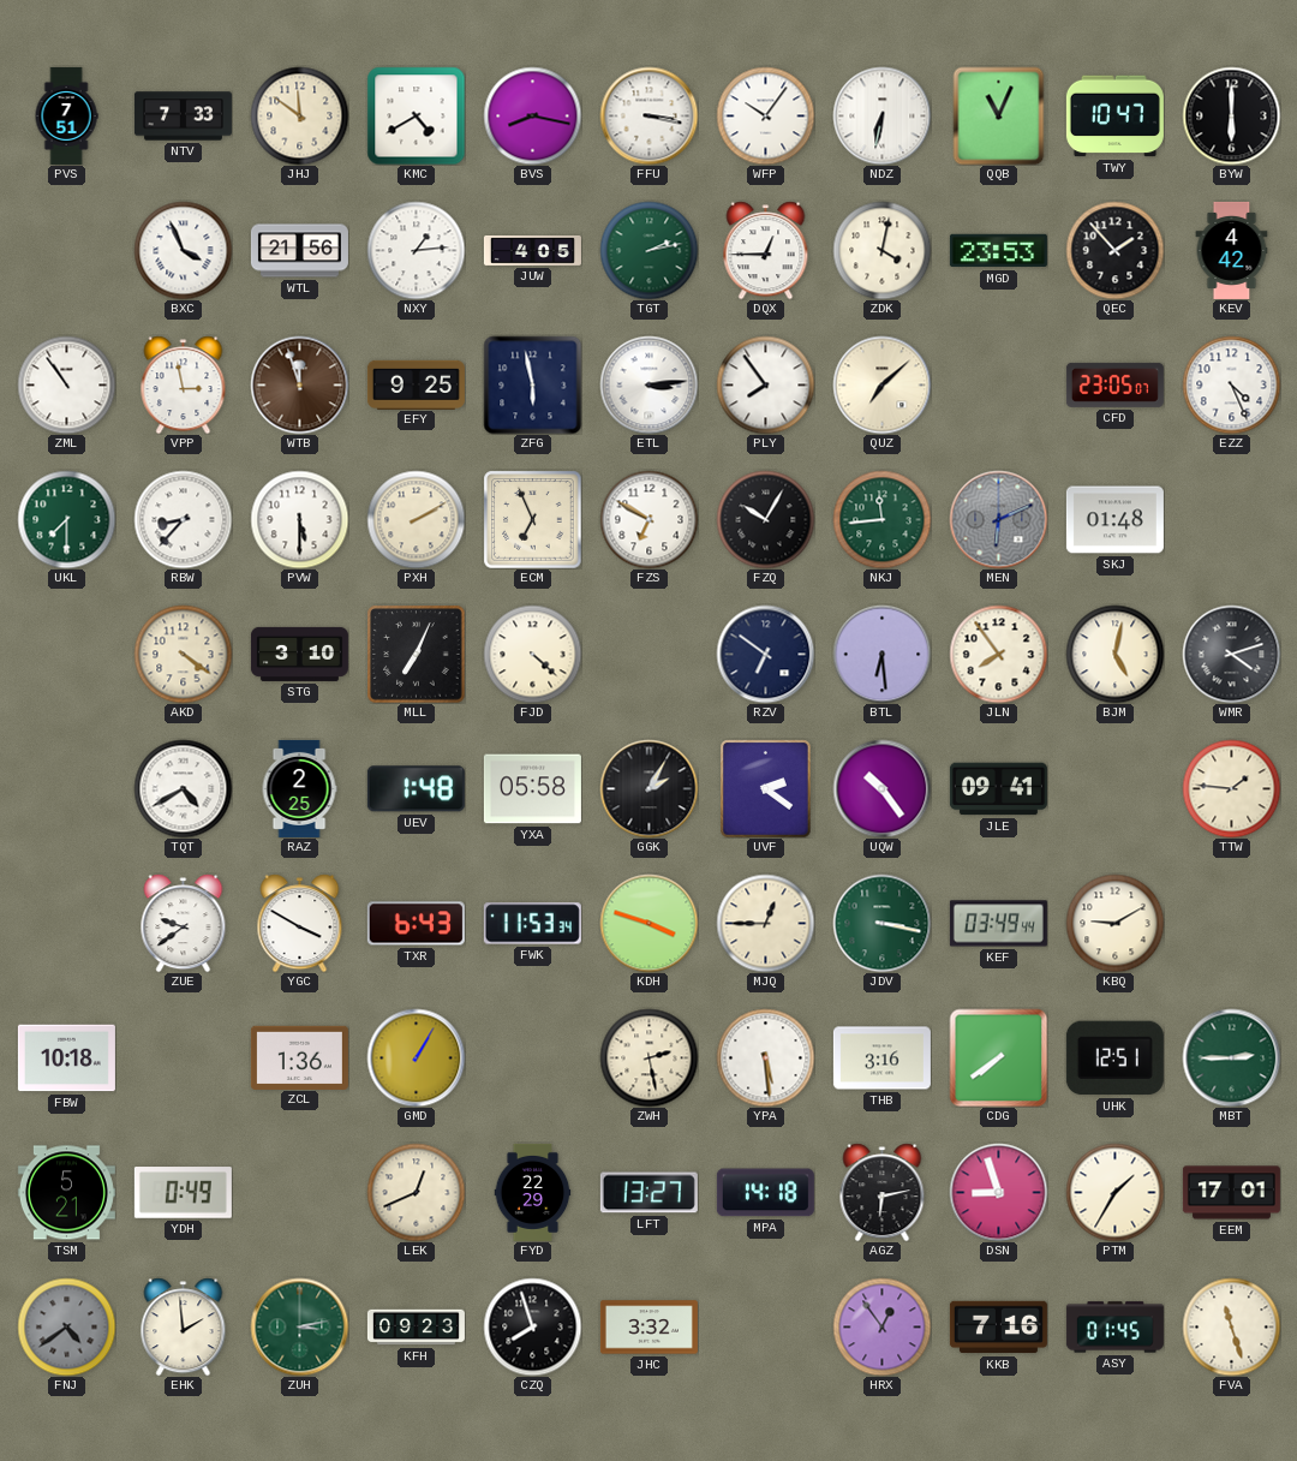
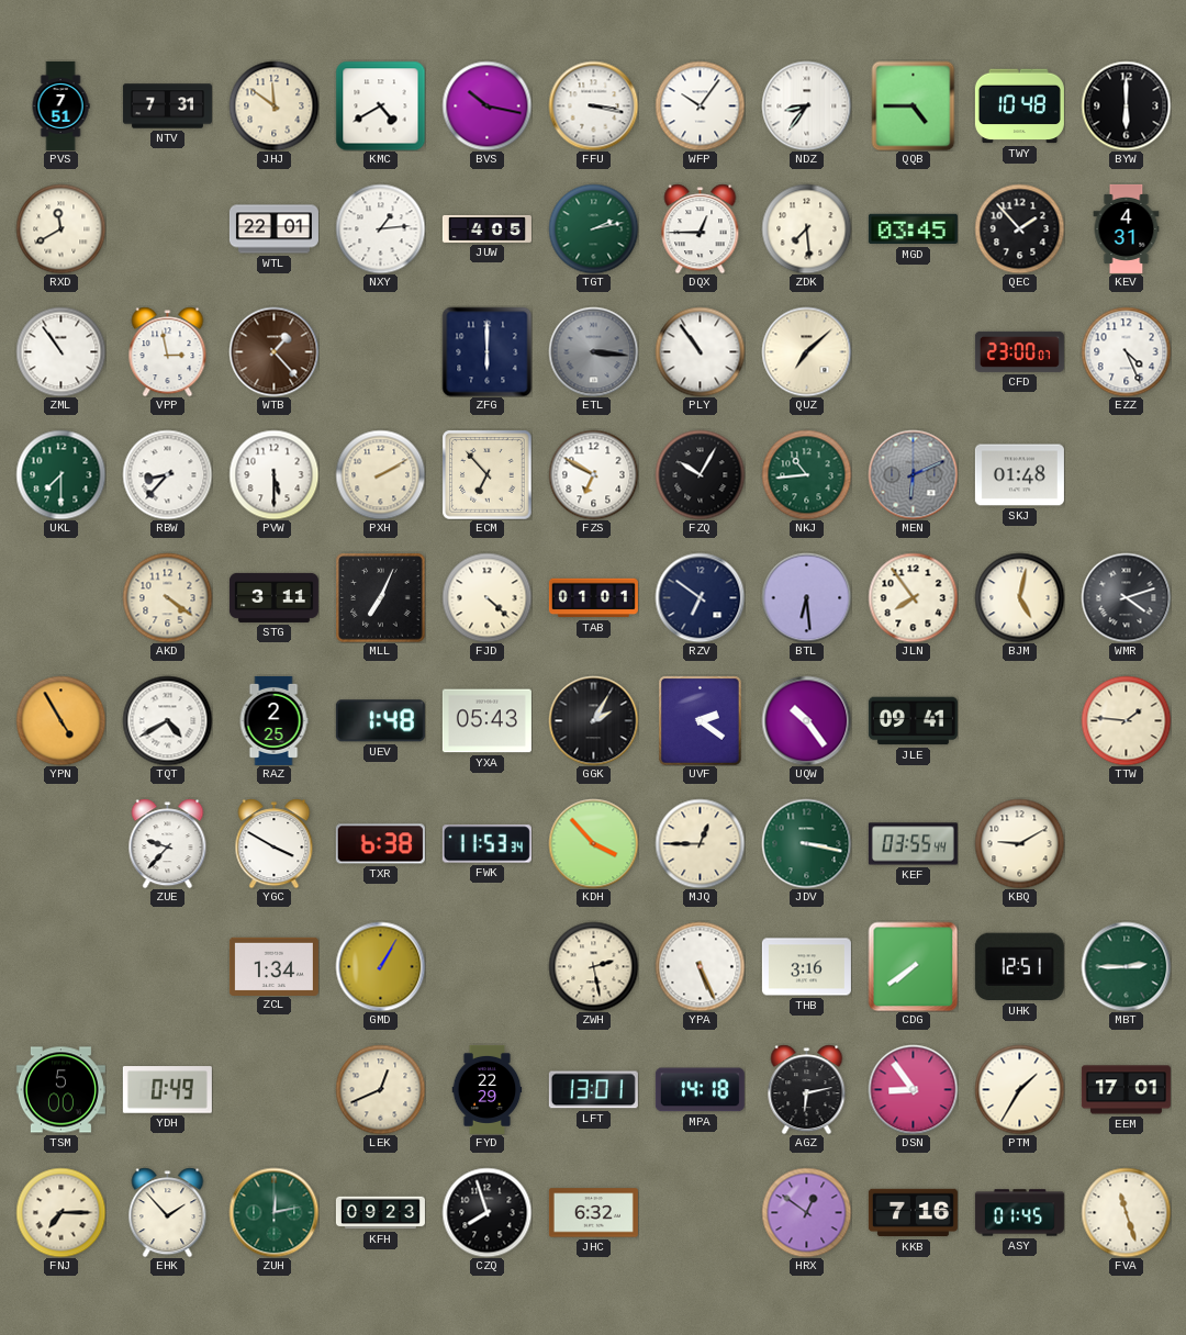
NTV: 7:33 -> 7:31 (167, 106)
BVS: 8:17 -> 10:17 (486, 105)
NDZ: 6:32 -> 8:36 (806, 105)
QQB: 11:04 -> 4:45 (914, 105)
TWY: 10:47 -> 10:48 (1019, 106)
RXD: none -> 11:40 (60, 228)
BXC: 3:56 -> none (183, 250)
WTL: 21:56 -> 22:01 (273, 229)
ZDK: 4:02 -> 7:29 (806, 228)
MGD: 23:53 -> 03:45 (913, 229)
KEV: 4:42 -> 4:31 (1127, 228)
WTB: 11:57 -> 1:23 (273, 351)
EFY: 9:25 -> none (416, 384)
ZFG: 5:58 -> 6:00 (486, 351)
ETL: 3:14 -> 3:16 (593, 351)
ETL dial: white -> grey (593, 351)
PLY: 7:54 -> 10:54 (700, 351)
CFD: 23:05 -> 23:00 (1019, 351)
ECM: 6:56 -> 6:53 (486, 474)
NKJ: 11:44 -> 10:44 (806, 474)
STG: 3:10 -> 3:11 (273, 597)
TAB: none -> 01:01 (593, 598)
YPN: none -> 4:55 (60, 720)
YXA: 05:58 -> 05:43 (486, 721)
ZUE: 9:39 -> 9:37 (168, 843)
TXR: 6:43 -> 6:38 (380, 844)
KDH: 3:48 -> 3:53 (593, 843)
KEF: 03:49 -> 03:55 (913, 844)
FBW: 10:18 -> none (66, 1059)
ZCL: 1:36 -> 1:34 (273, 966)
YPA: 5:29 -> 5:26 (700, 966)
TSM: 5:21 -> 5:00 (60, 1090)
LFT: 13:27 -> 13:01 (593, 1090)
DSN: 8:57 -> 8:54 (913, 1089)
FNJ: 4:39 -> 7:15 (60, 1212)
FNJ dial: grey -> cream (60, 1212)
EHK: 1:59 -> 1:53 (168, 1212)
ZUH: 3:13 -> 12:13 (273, 1212)
JHC: 3:32 -> 6:32 (593, 1213)
HRX: 12:54 -> 12:51 (806, 1212)
